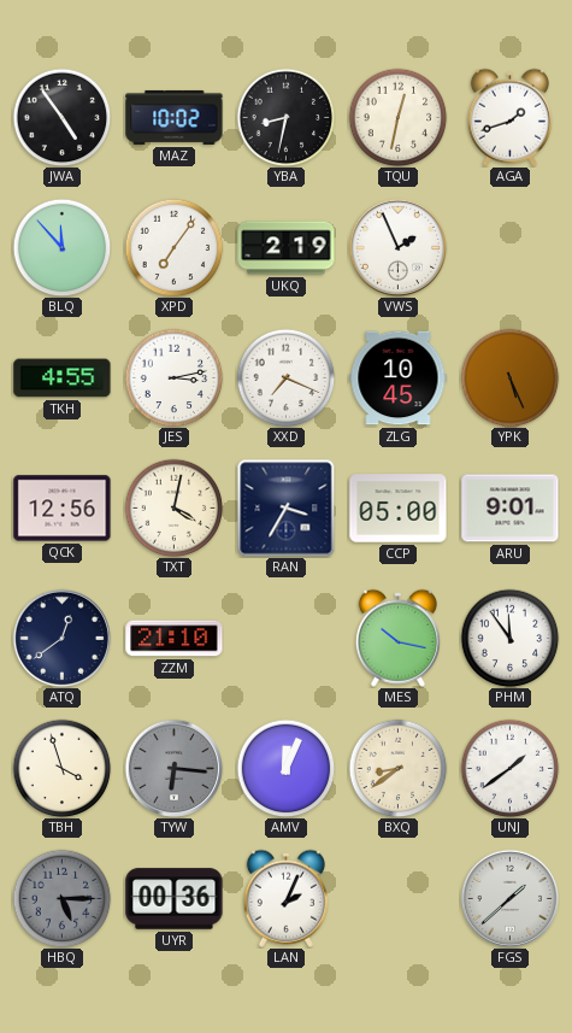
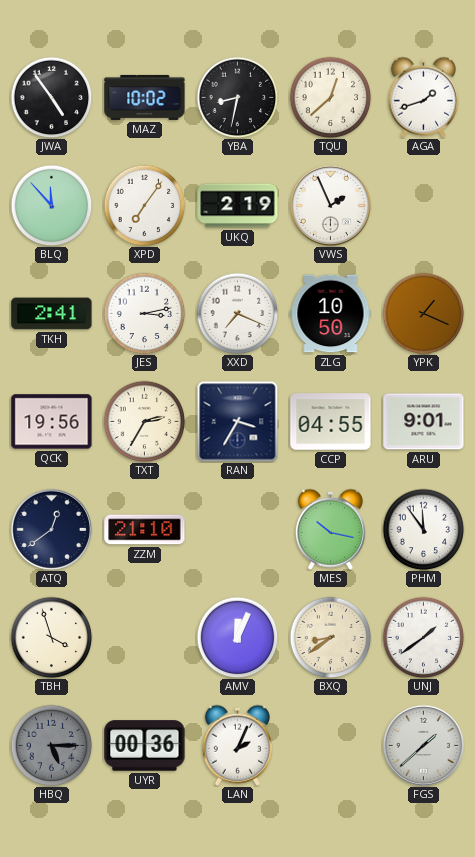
TQU: 12:32 -> 12:38 (330, 97)
TKH: 4:55 -> 2:41 (52, 314)
ZLG: 10:45 -> 10:50 (331, 314)
YPK: 5:26 -> 1:19 (423, 313)
QCK: 12:56 -> 19:56 (52, 422)
TXT: 4:02 -> 2:35 (144, 421)
CCP: 05:00 -> 04:55 (331, 422)
TYW: 6:16 -> none (173, 768)
